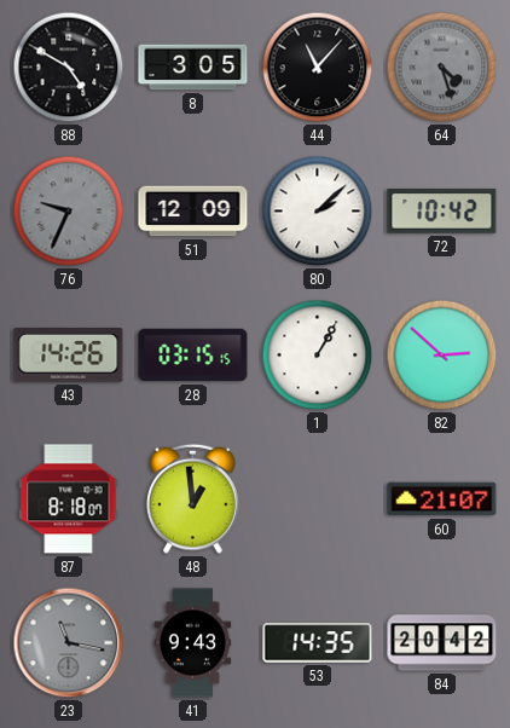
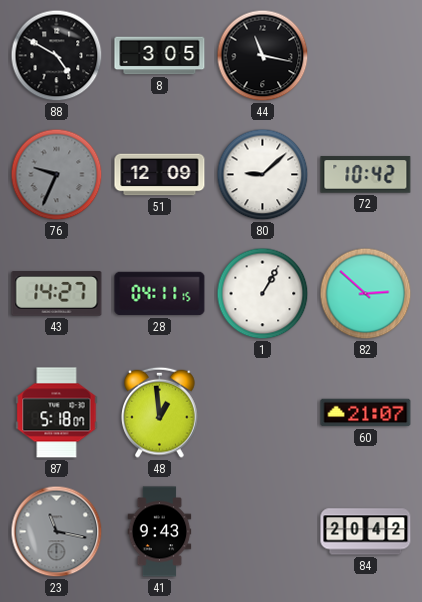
44: 11:07 -> 11:17 (263, 56)
64: 4:27 -> none (442, 68)
80: 2:08 -> 9:08 (263, 175)
43: 14:26 -> 14:27 (57, 294)
28: 03:15 -> 04:11 (160, 294)
87: 8:18 -> 5:18 (57, 413)
53: 14:35 -> none (318, 643)
